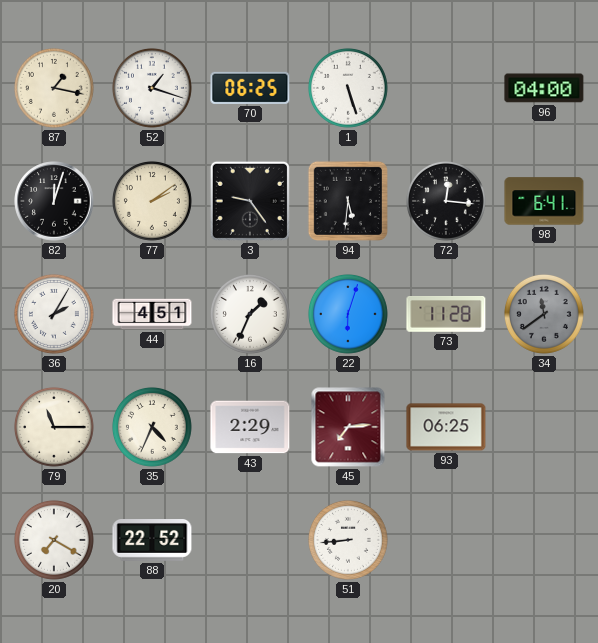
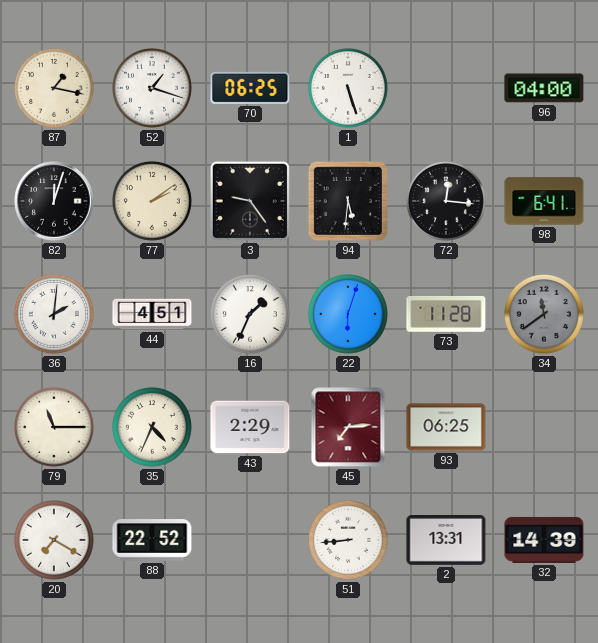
36: 2:05 -> 2:01 (54, 314)
2: none -> 13:31 (446, 541)
32: none -> 14:39 (544, 540)
